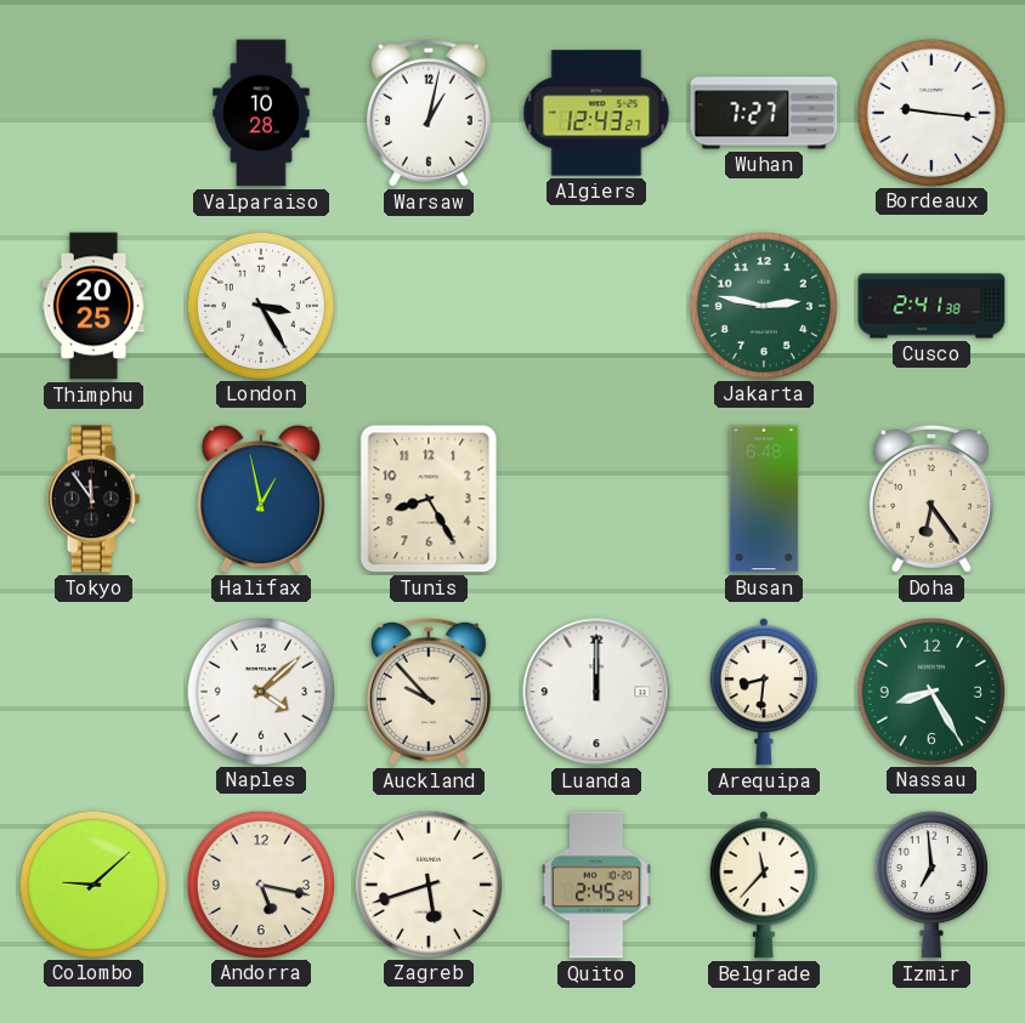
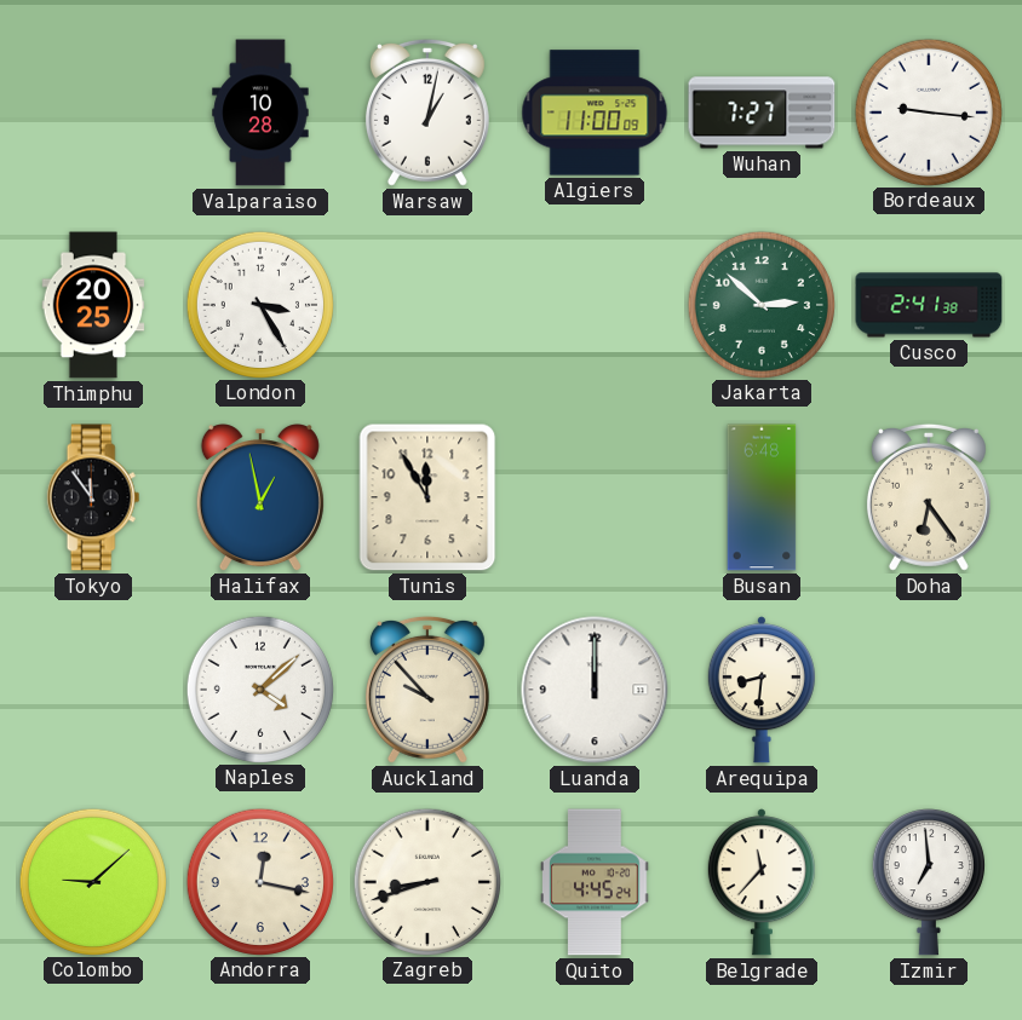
Algiers: 12:43 -> 11:00 (595, 113)
Jakarta: 2:47 -> 2:52 (760, 304)
Tunis: 8:25 -> 11:55 (427, 497)
Nassau: 8:25 -> none (930, 690)
Andorra: 5:17 -> 12:17 (259, 881)
Zagreb: 5:42 -> 8:42 (426, 881)
Quito: 2:45 -> 4:45 (595, 882)
